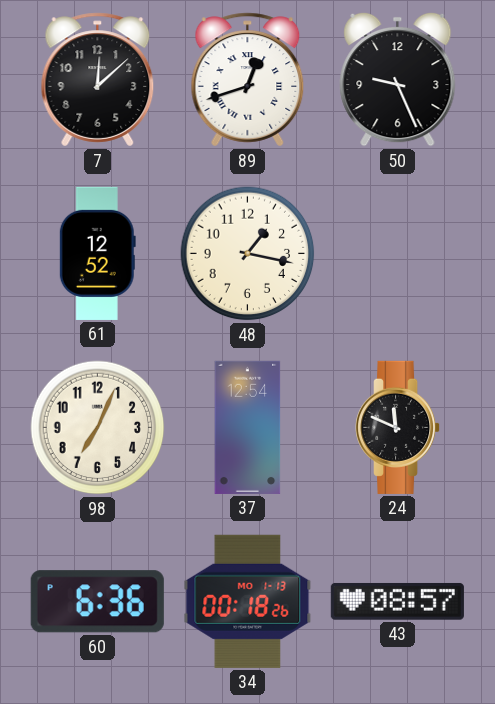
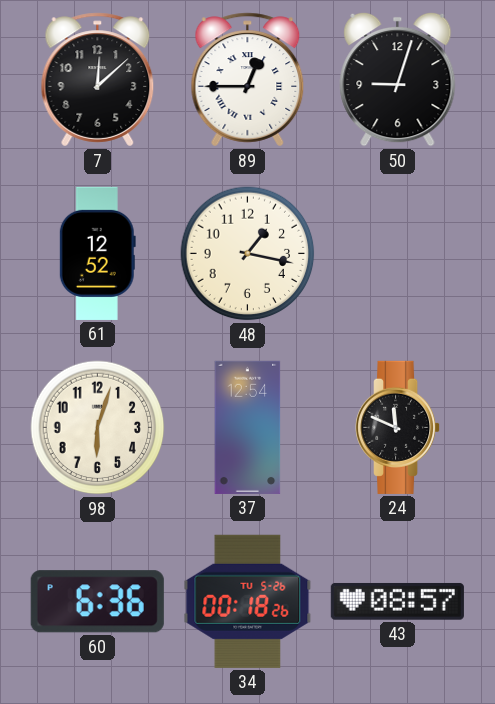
89: 12:42 -> 12:45 (248, 80)
50: 9:26 -> 9:03 (398, 79)
98: 7:04 -> 6:03 (98, 428)
34 date: MO 1-13 -> TU 5-26 (248, 601)
